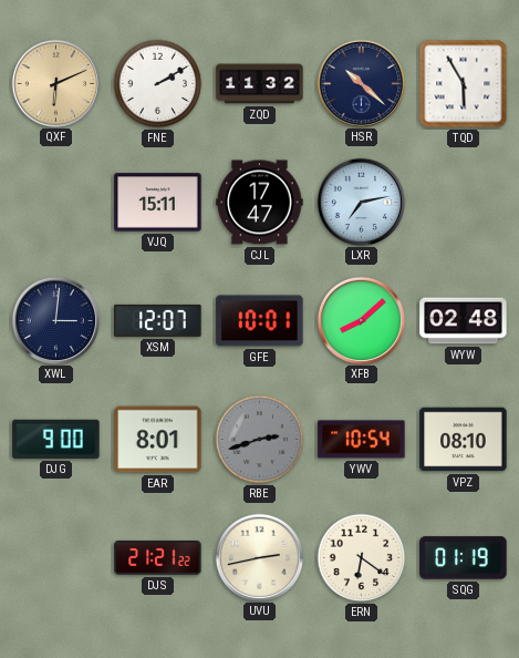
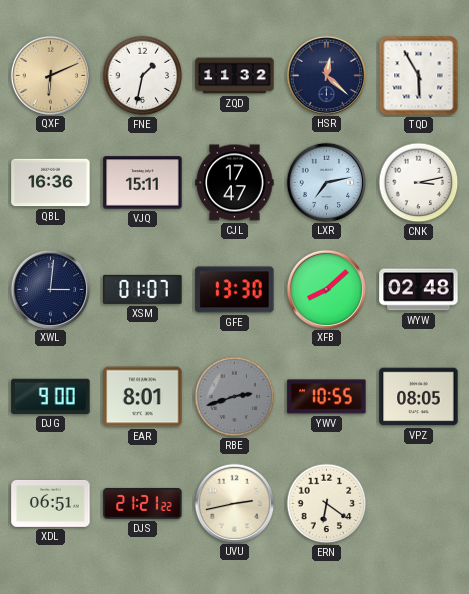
FNE: 2:10 -> 1:32 (143, 76)
HSR: 10:22 -> 12:22 (326, 75)
QBL: none -> 16:36 (51, 183)
CNK: none -> 3:13 (419, 183)
XSM: 12:07 -> 01:07 (143, 289)
GFE: 10:01 -> 13:30 (235, 290)
YWV: 10:54 -> 10:55 (327, 397)
VPZ: 08:10 -> 08:05 (419, 397)
XDL: none -> 06:51 (51, 503)
SQG: 01:19 -> none (464, 558)
